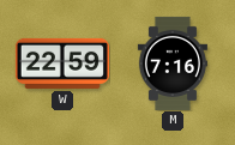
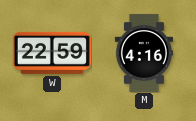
M: 7:16 -> 4:16 (144, 53)
